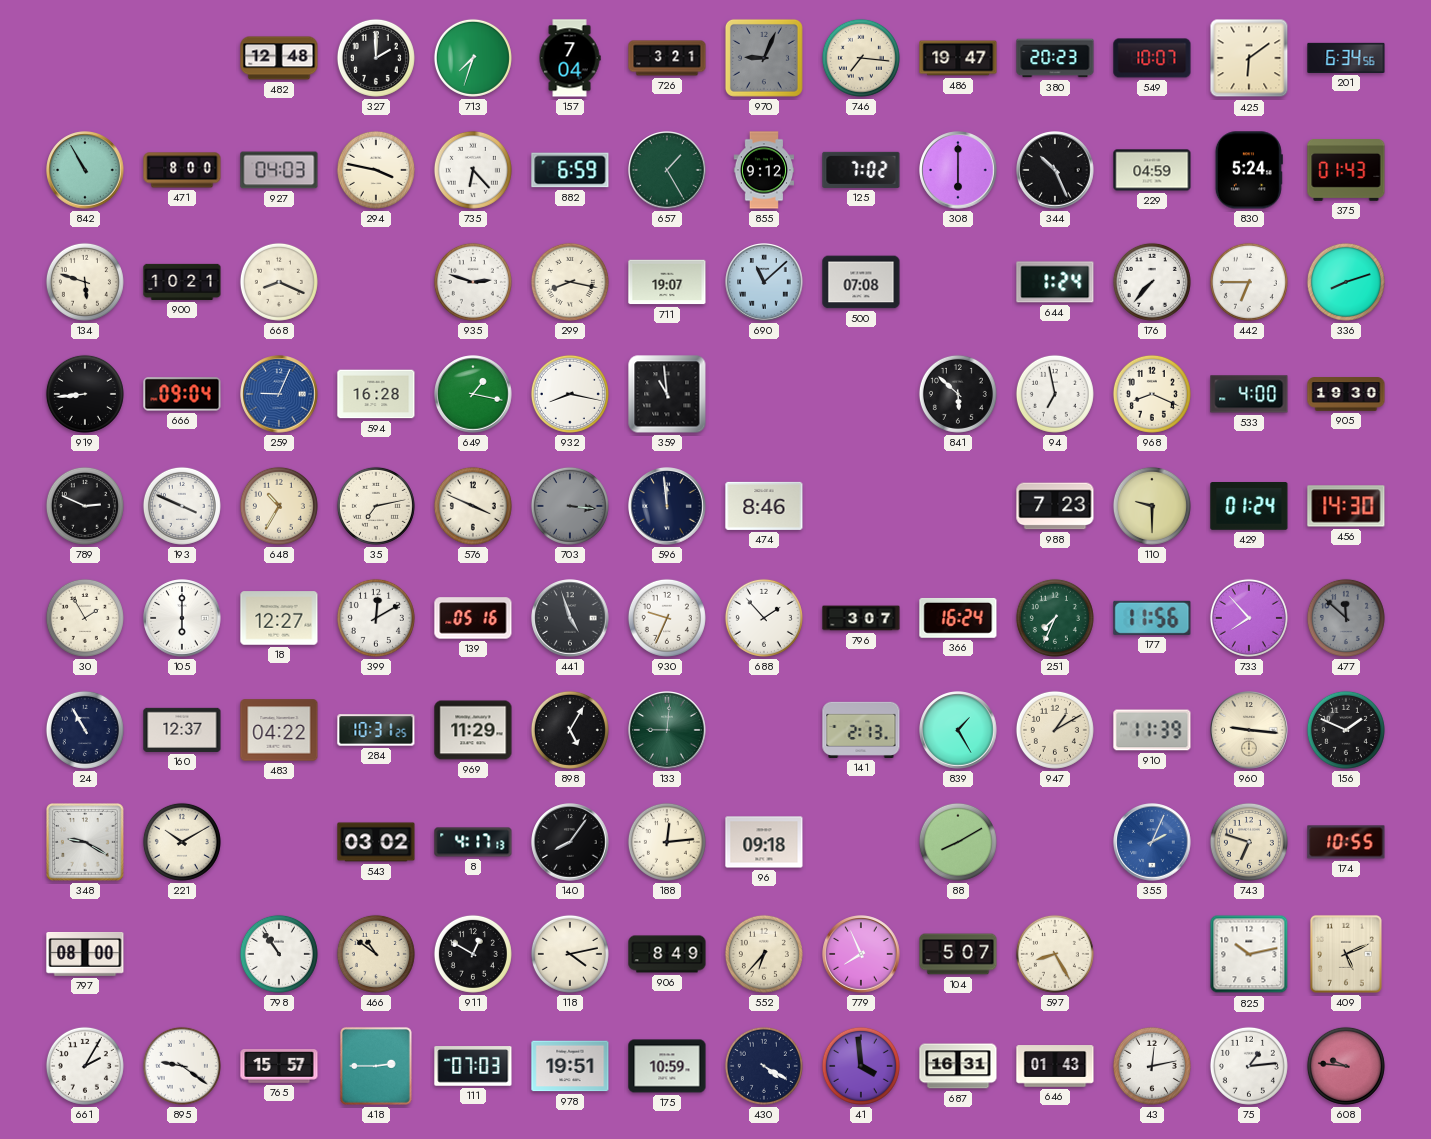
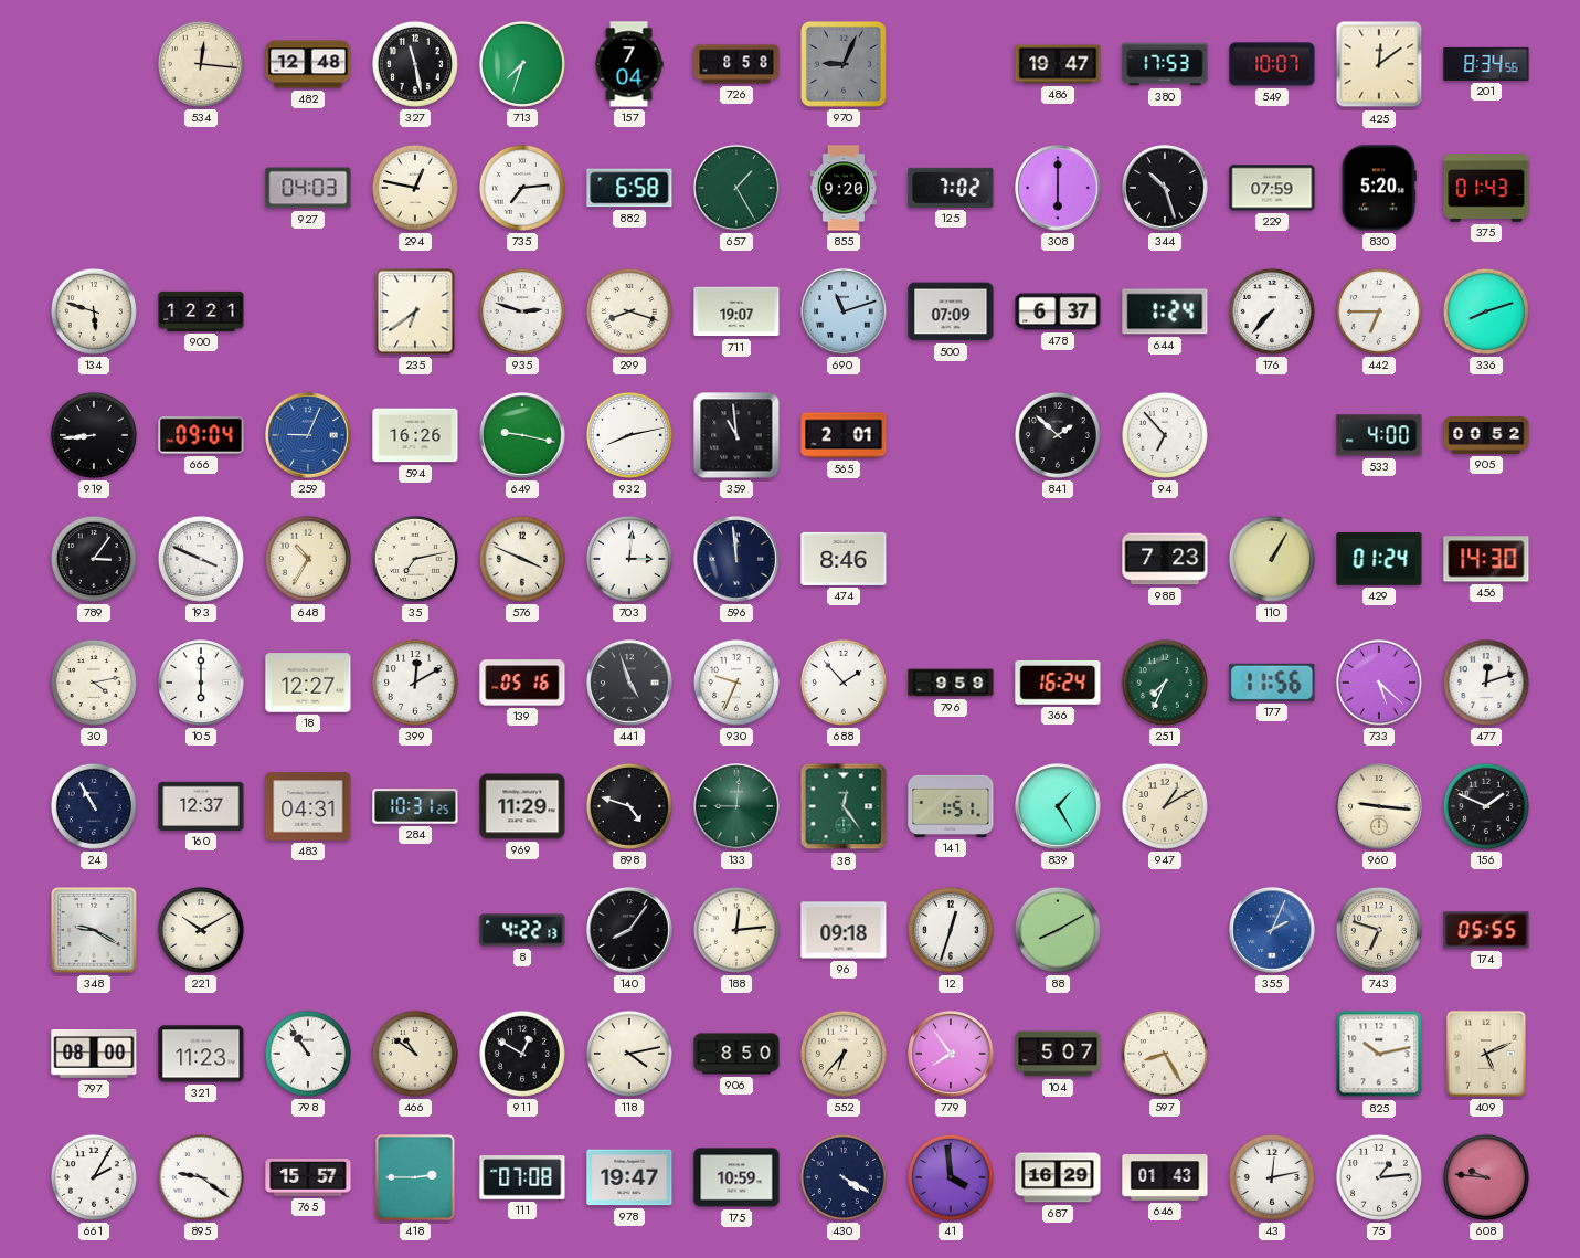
534: none -> 12:16 (201, 64)
327: 2:00 -> 11:28 (415, 64)
726: 3:21 -> 8:58 (736, 64)
746: 7:16 -> none (861, 58)
380: 20:23 -> 17:53 (1165, 64)
425: 6:09 -> 12:09 (1379, 64)
201: 6:34 -> 8:34 (1486, 64)
842: 10:55 -> none (85, 170)
471: 8:00 -> none (182, 170)
294: 3:47 -> 12:47 (415, 188)
735: 6:23 -> 7:14 (522, 188)
882: 6:59 -> 6:58 (629, 188)
855: 9:12 -> 9:20 (842, 188)
344: 10:26 -> 10:27 (1165, 188)
229: 04:59 -> 07:59 (1272, 188)
830: 5:24 -> 5:20 (1379, 188)
900: 10:21 -> 12:21 (201, 311)
668: 8:19 -> none (279, 282)
235: none -> 6:39 (415, 311)
299: 8:17 -> 8:18 (629, 311)
690: 11:08 -> 11:12 (844, 311)
500: 07:08 -> 07:09 (951, 311)
478: none -> 6:37 (1058, 311)
594: 16:28 -> 16:26 (415, 435)
649: 1:17 -> 9:17 (522, 435)
932: 8:17 -> 8:13 (629, 435)
565: none -> 2:01 (844, 435)
841: 5:52 -> 1:52 (1058, 435)
94: 6:58 -> 6:53 (1165, 435)
968: 8:19 -> none (1152, 394)
905: 19:30 -> 00:52 (1486, 435)
789: 2:49 -> 3:06 (94, 559)
703: 3:16 -> 3:01 (629, 559)
703 dial: grey -> white (629, 559)
110: 9:30 -> 1:05 (1272, 559)
30: 1:55 -> 4:13 (94, 683)
796: 3:07 -> 9:59 (951, 683)
733: 7:53 -> 5:22 (1379, 683)
477: 11:52 -> 12:12 (1486, 683)
477 dial: grey -> white (1486, 683)
483: 04:22 -> 04:31 (308, 806)
898: 5:05 -> 4:48 (629, 806)
38: none -> 12:24 (844, 806)
141: 2:13 -> 1:51 (951, 806)
910: 11:39 -> none (1152, 730)
543: 03:02 -> none (376, 842)
8: 4:17 -> 4:22 (522, 930)
12: none -> 12:33 (951, 930)
174: 10:55 -> 05:55 (1486, 930)
321: none -> 11:23 (201, 1054)
906: 8:49 -> 8:50 (736, 1054)
779: 7:56 -> 7:54 (951, 1054)
111: 07:03 -> 07:08 (522, 1177)
978: 19:51 -> 19:47 (629, 1177)
687: 16:31 -> 16:29 (1058, 1177)
